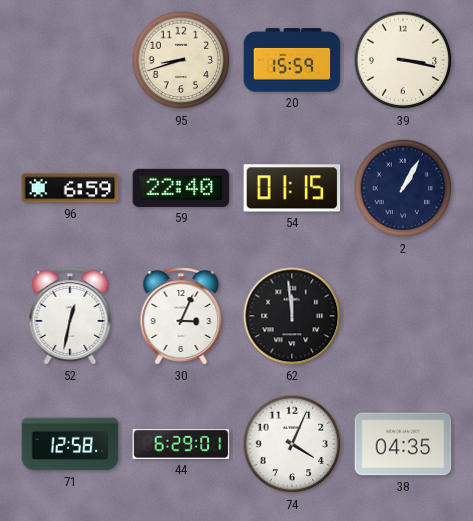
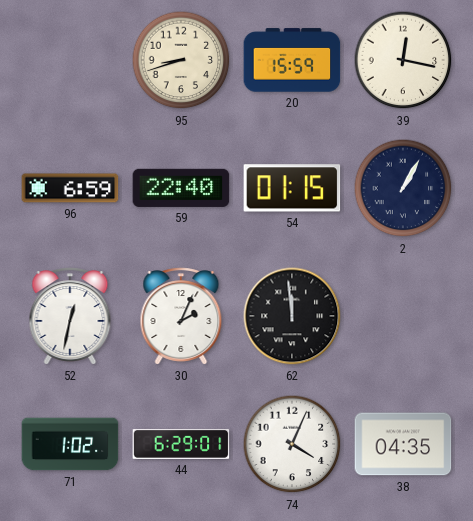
39: 3:17 -> 12:17 (403, 60)
30: 3:04 -> 2:04 (181, 316)
71: 12:58 -> 1:02 (70, 444)
